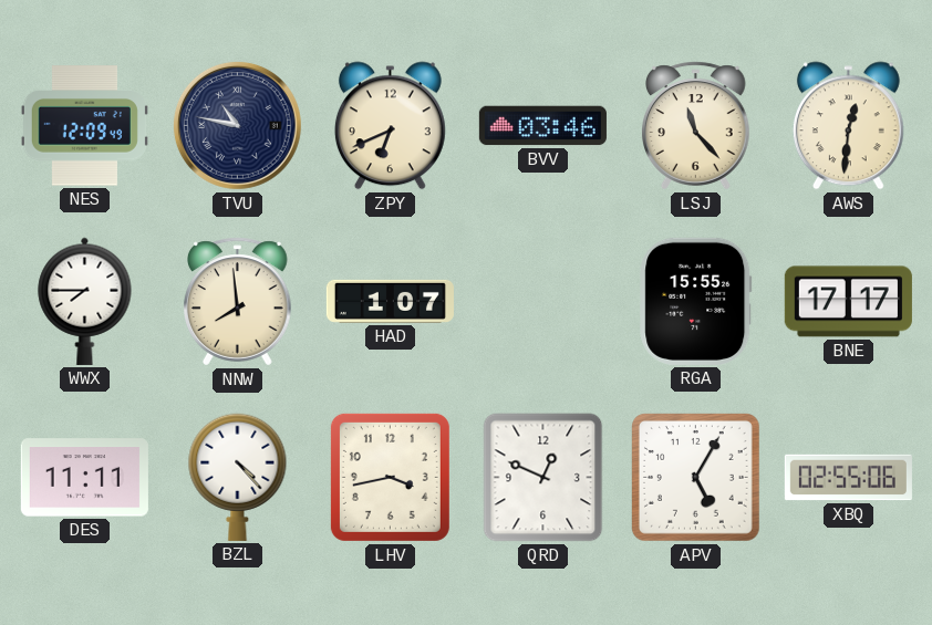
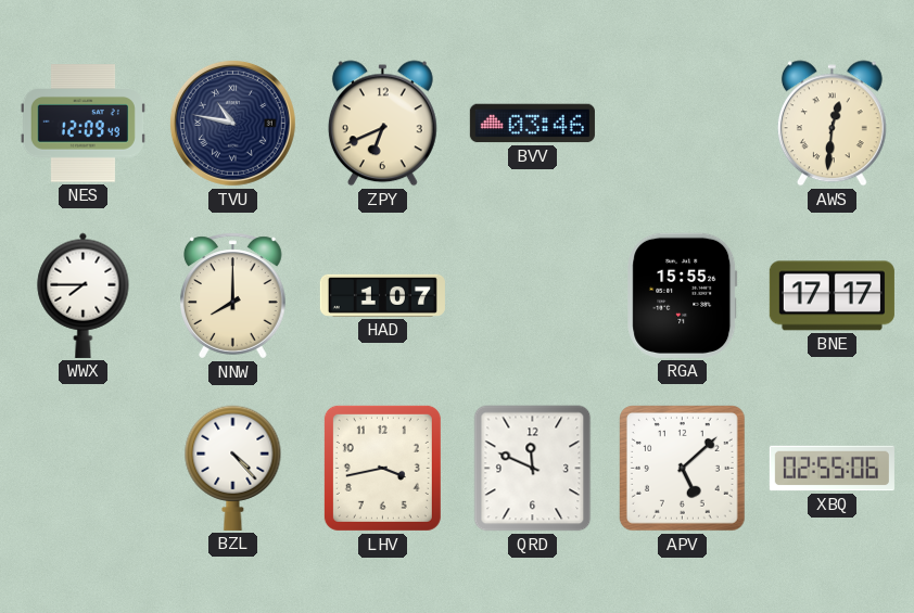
LSJ: 11:23 -> none (696, 126)
NNW: 7:59 -> 8:00 (233, 296)
DES: 11:11 -> none (84, 478)
QRD: 12:49 -> 11:49 (533, 469)
APV: 5:05 -> 5:08 (682, 468)
